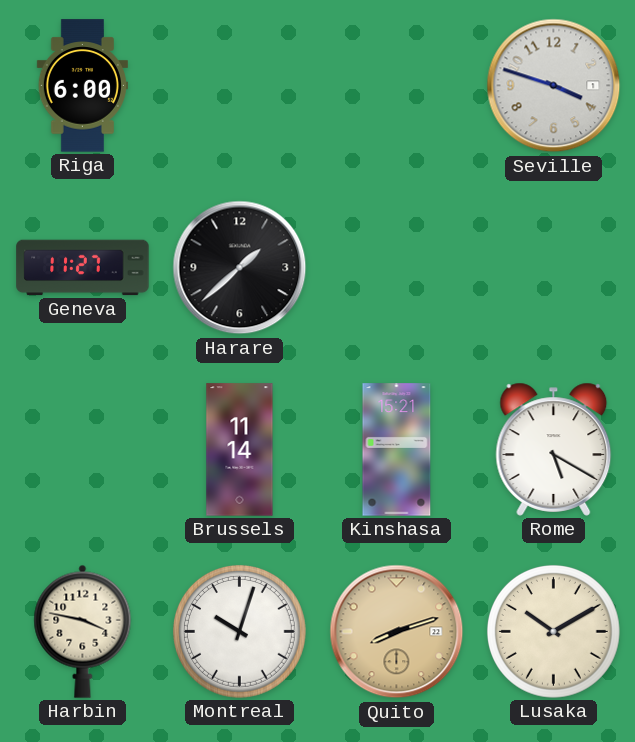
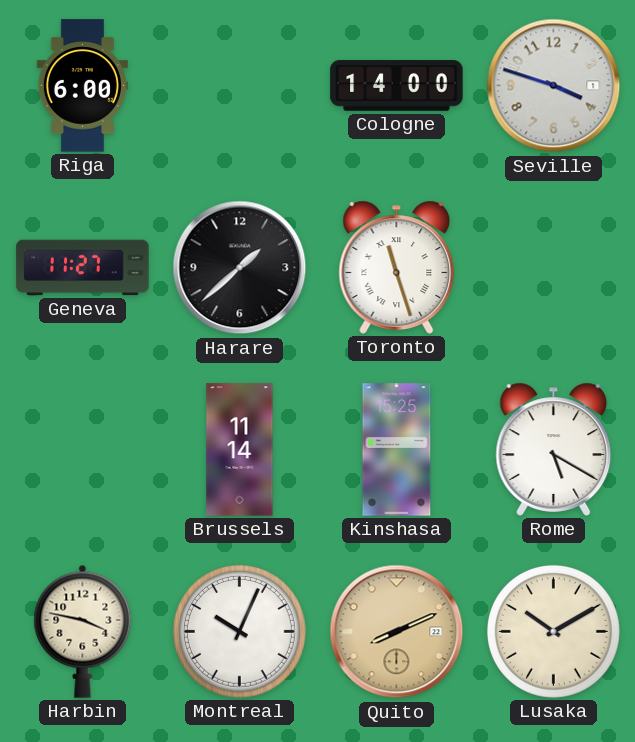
Cologne: none -> 14:00 (397, 86)
Toronto: none -> 11:27 (397, 267)
Kinshasa: 15:21 -> 15:25 (397, 450)
Montreal: 10:03 -> 10:04 (239, 631)
Quito: 8:12 -> 8:11 (397, 632)
